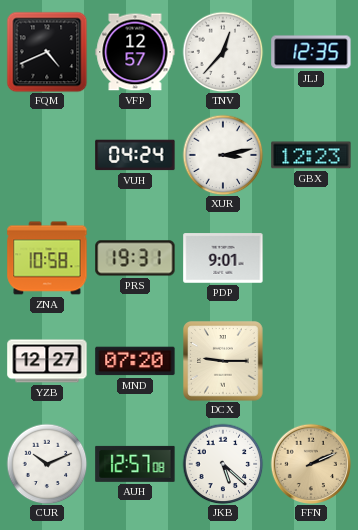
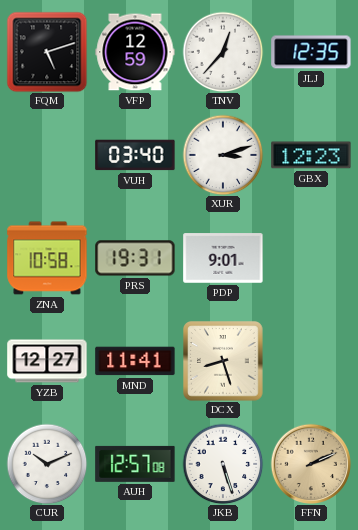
FQM: 4:41 -> 5:12 (47, 52)
VFP: 12:57 -> 12:59 (135, 52)
VUH: 04:24 -> 03:40 (135, 155)
XUR: 3:13 -> 3:12 (223, 155)
MND: 07:20 -> 11:41 (135, 361)
DCX: 9:15 -> 8:27 (223, 361)
JKB: 5:22 -> 5:27 (223, 464)
